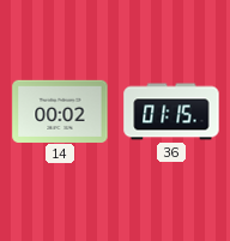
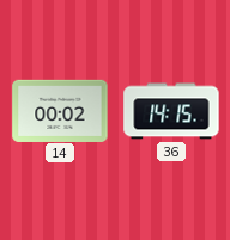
36: 01:15 -> 14:15 (171, 111)
